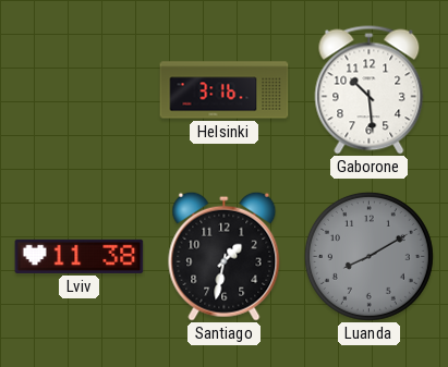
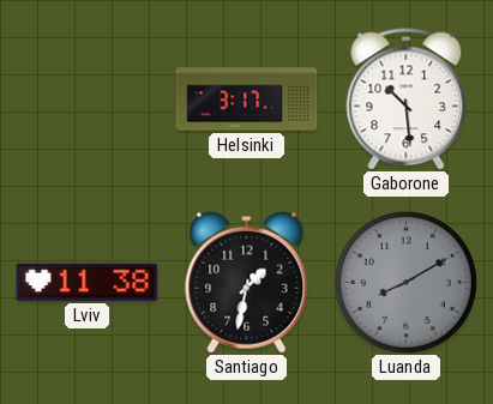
Helsinki: 3:16 -> 3:17 (247, 100)
